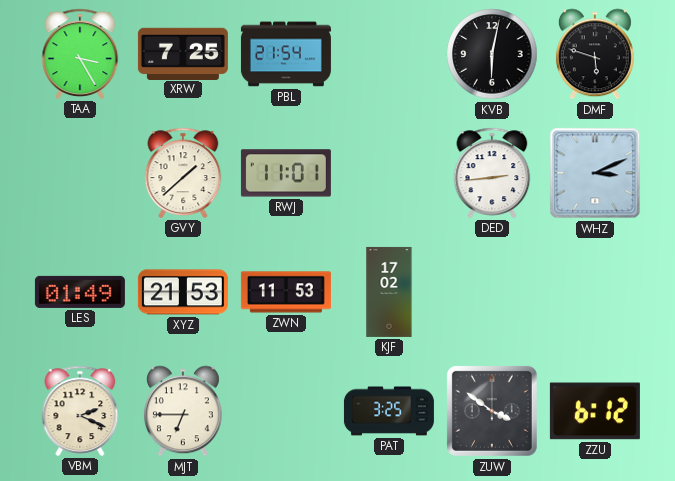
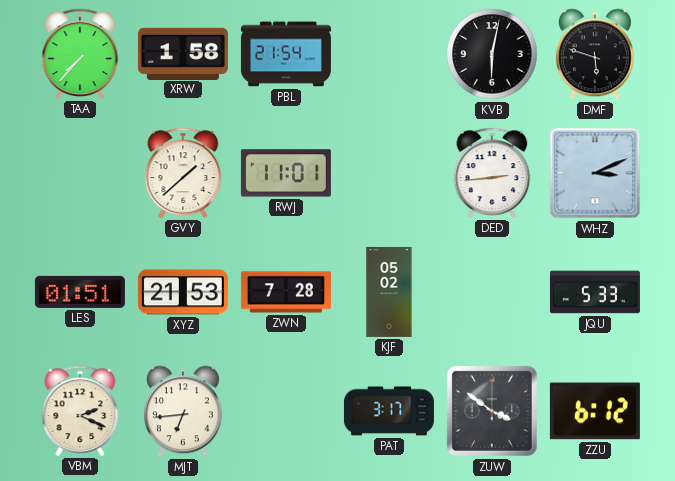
TAA: 3:25 -> 7:37 (80, 54)
XRW: 7:25 -> 1:58 (183, 53)
LES: 01:49 -> 01:51 (80, 292)
ZWN: 11:53 -> 7:28 (286, 292)
KJF: 17:02 -> 05:02 (389, 292)
JQU: none -> 5:33 (595, 292)
MJT: 6:45 -> 6:44 (183, 411)
PAT: 3:25 -> 3:17 (389, 411)
